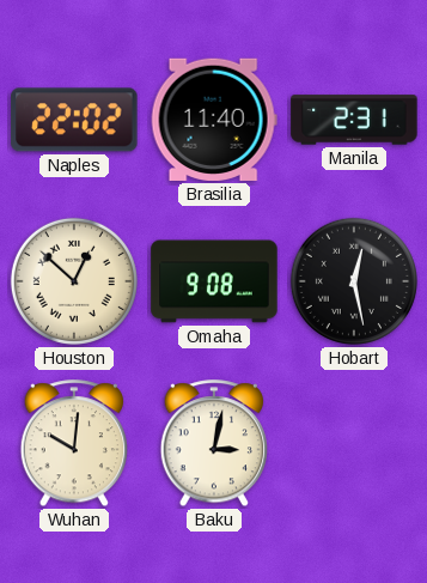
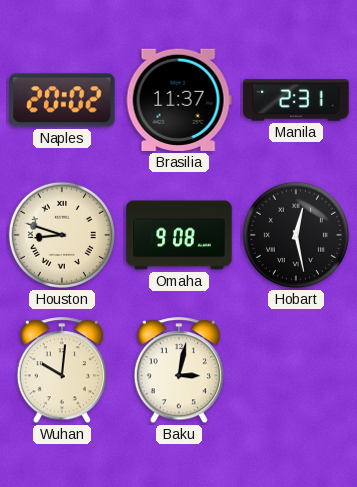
Naples: 22:02 -> 20:02 (62, 100)
Brasilia: 11:40 -> 11:37 (179, 100)
Houston: 12:52 -> 8:48 (62, 235)
